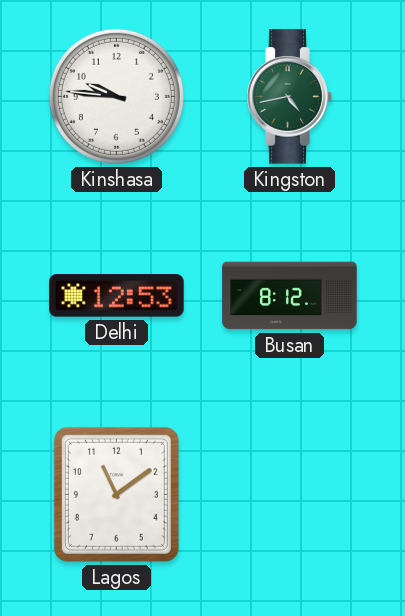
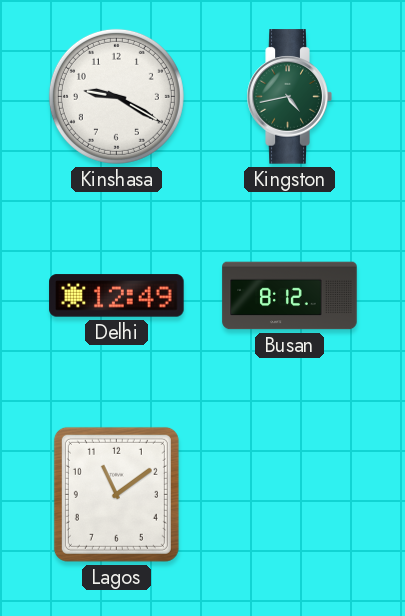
Kinshasa: 9:46 -> 9:20 (116, 96)
Delhi: 12:53 -> 12:49 (117, 296)
